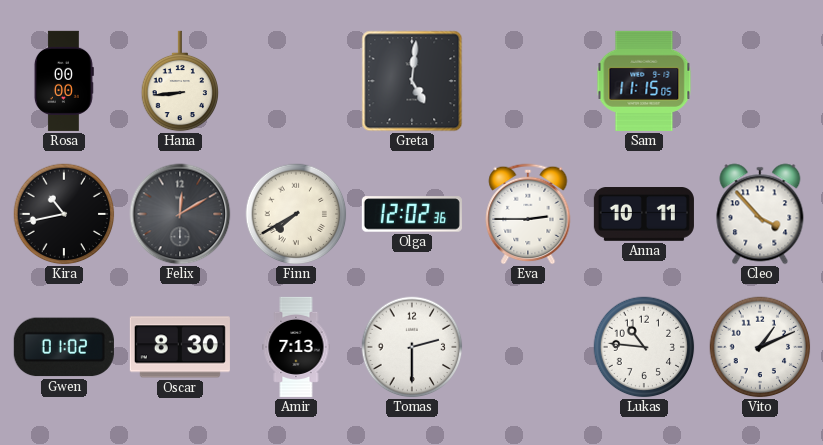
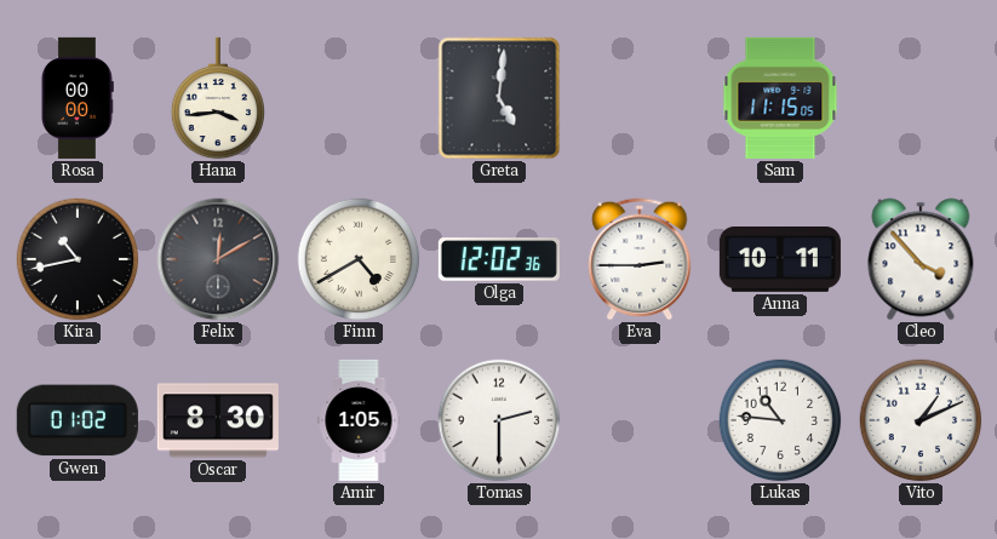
Hana: 8:44 -> 3:44 (218, 98)
Finn: 7:40 -> 4:40 (359, 259)
Amir: 7:13 -> 1:05 (359, 420)
